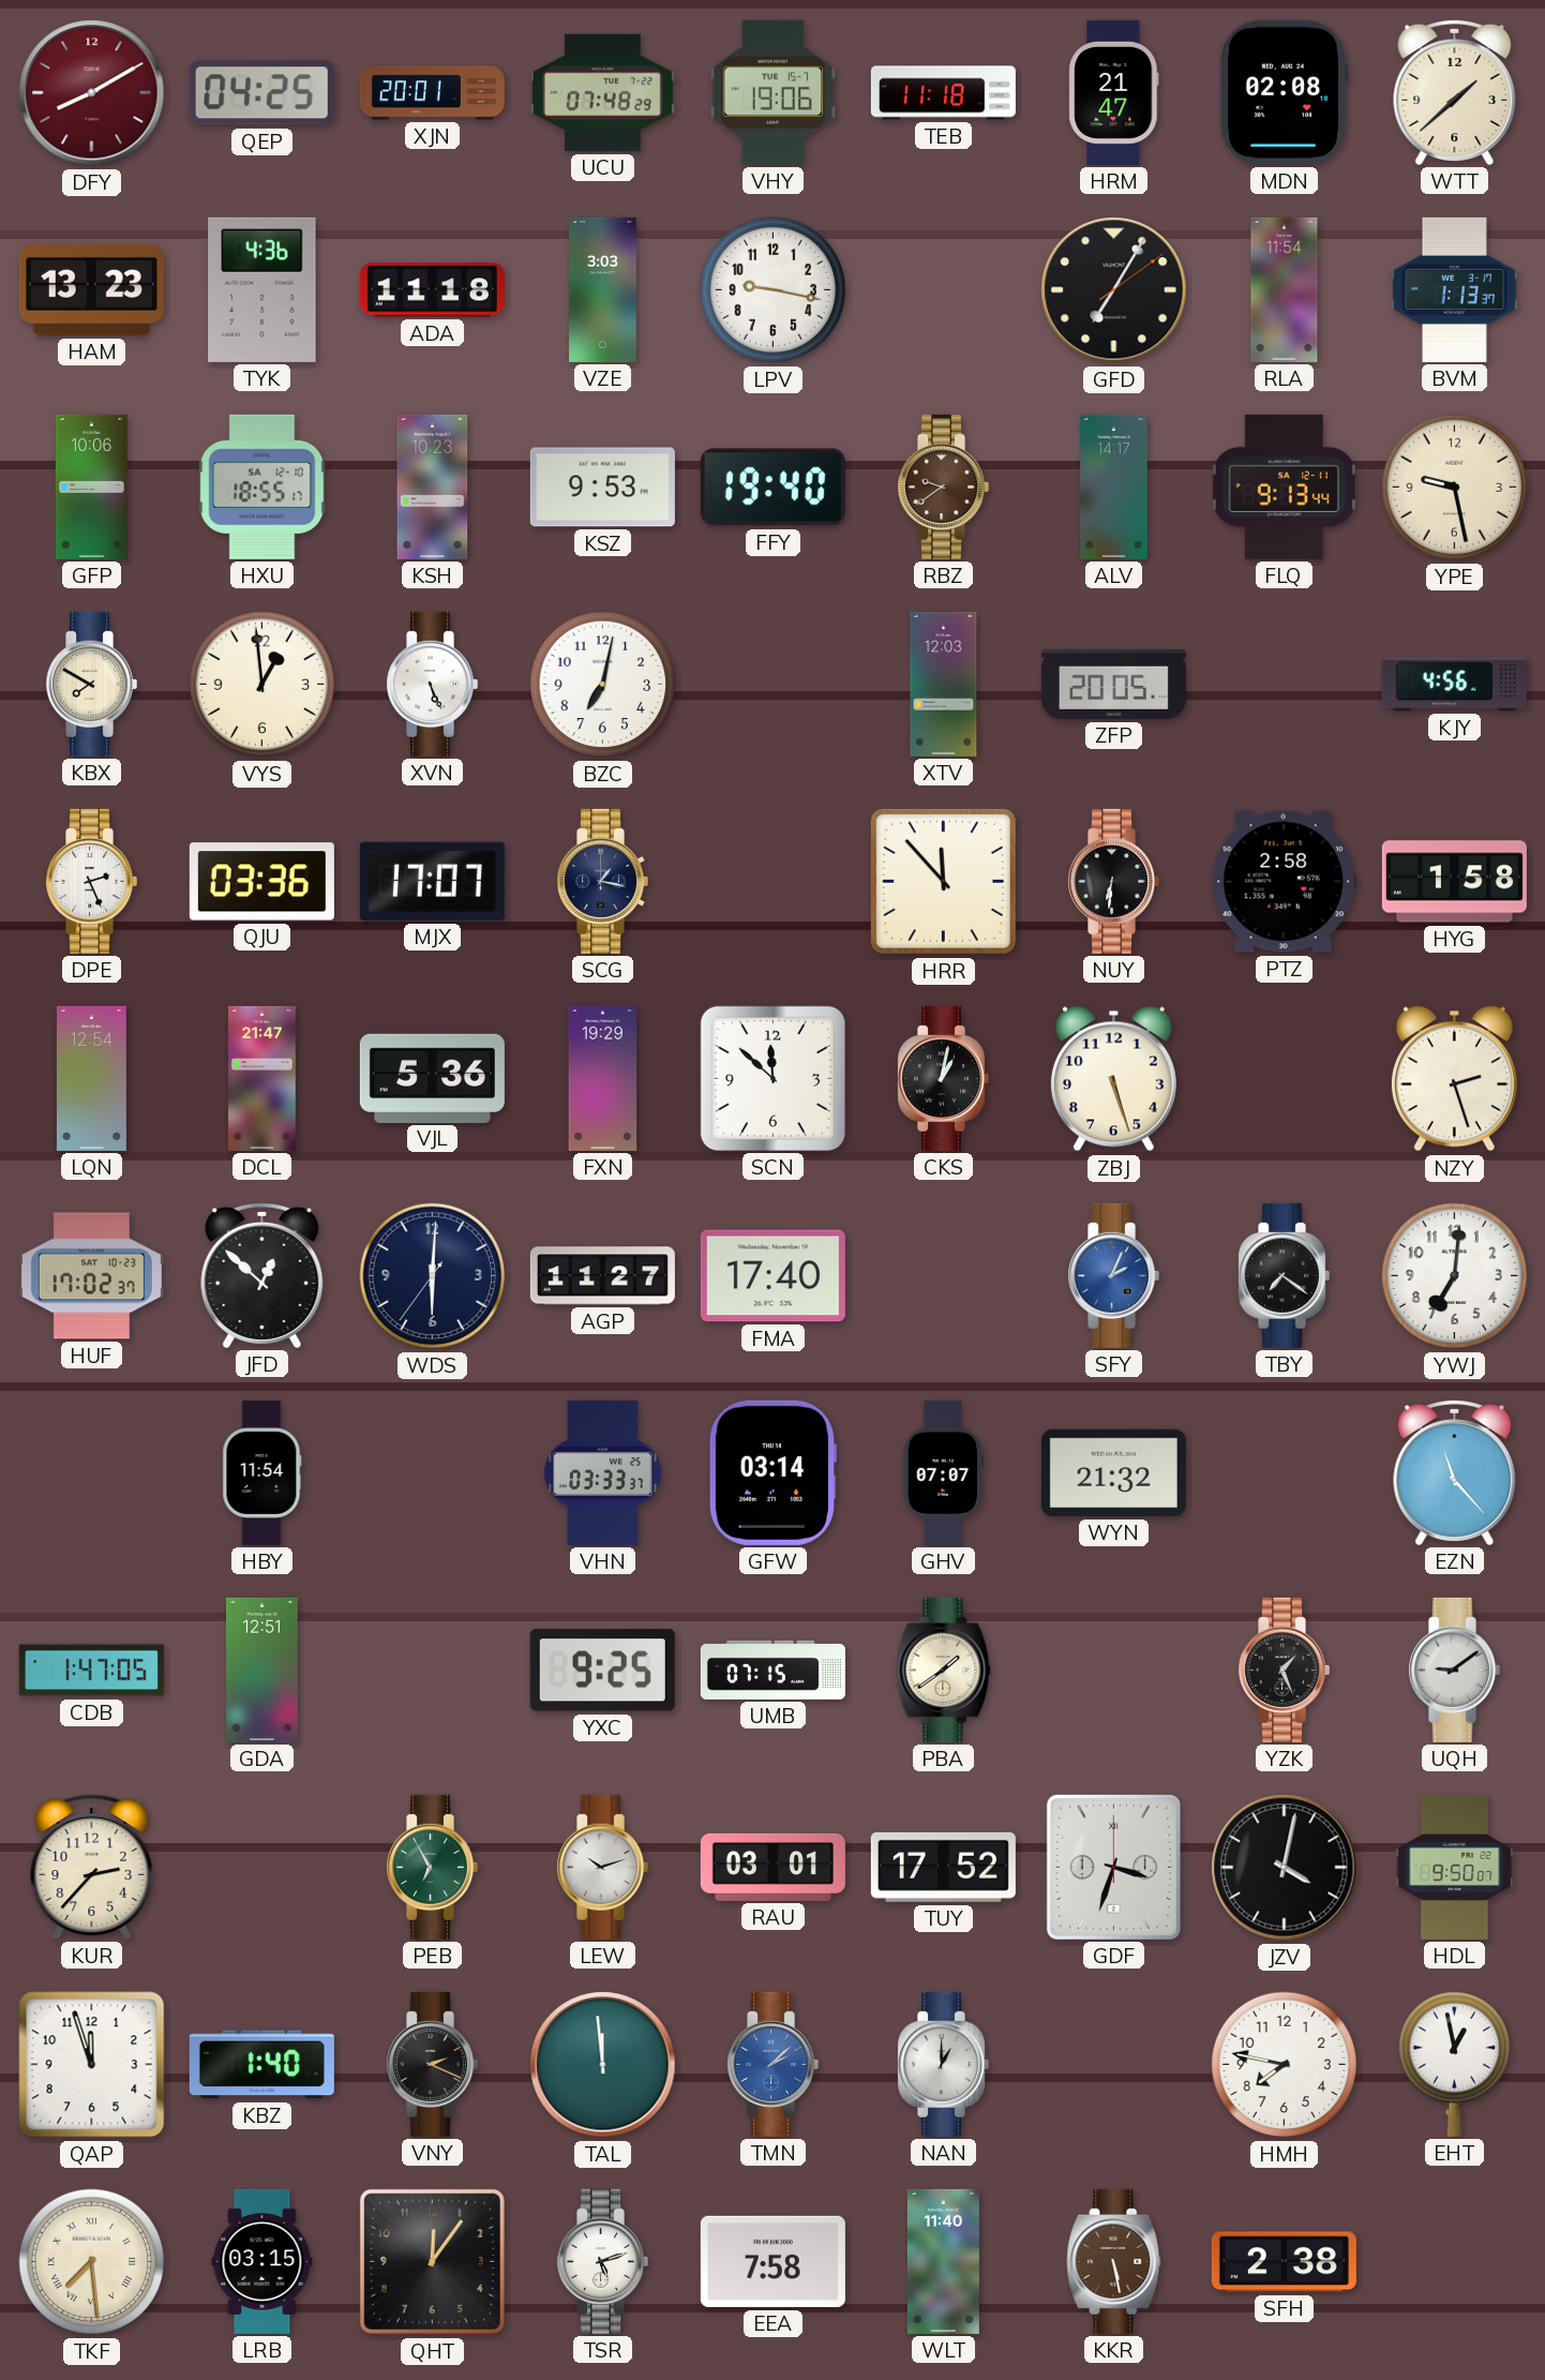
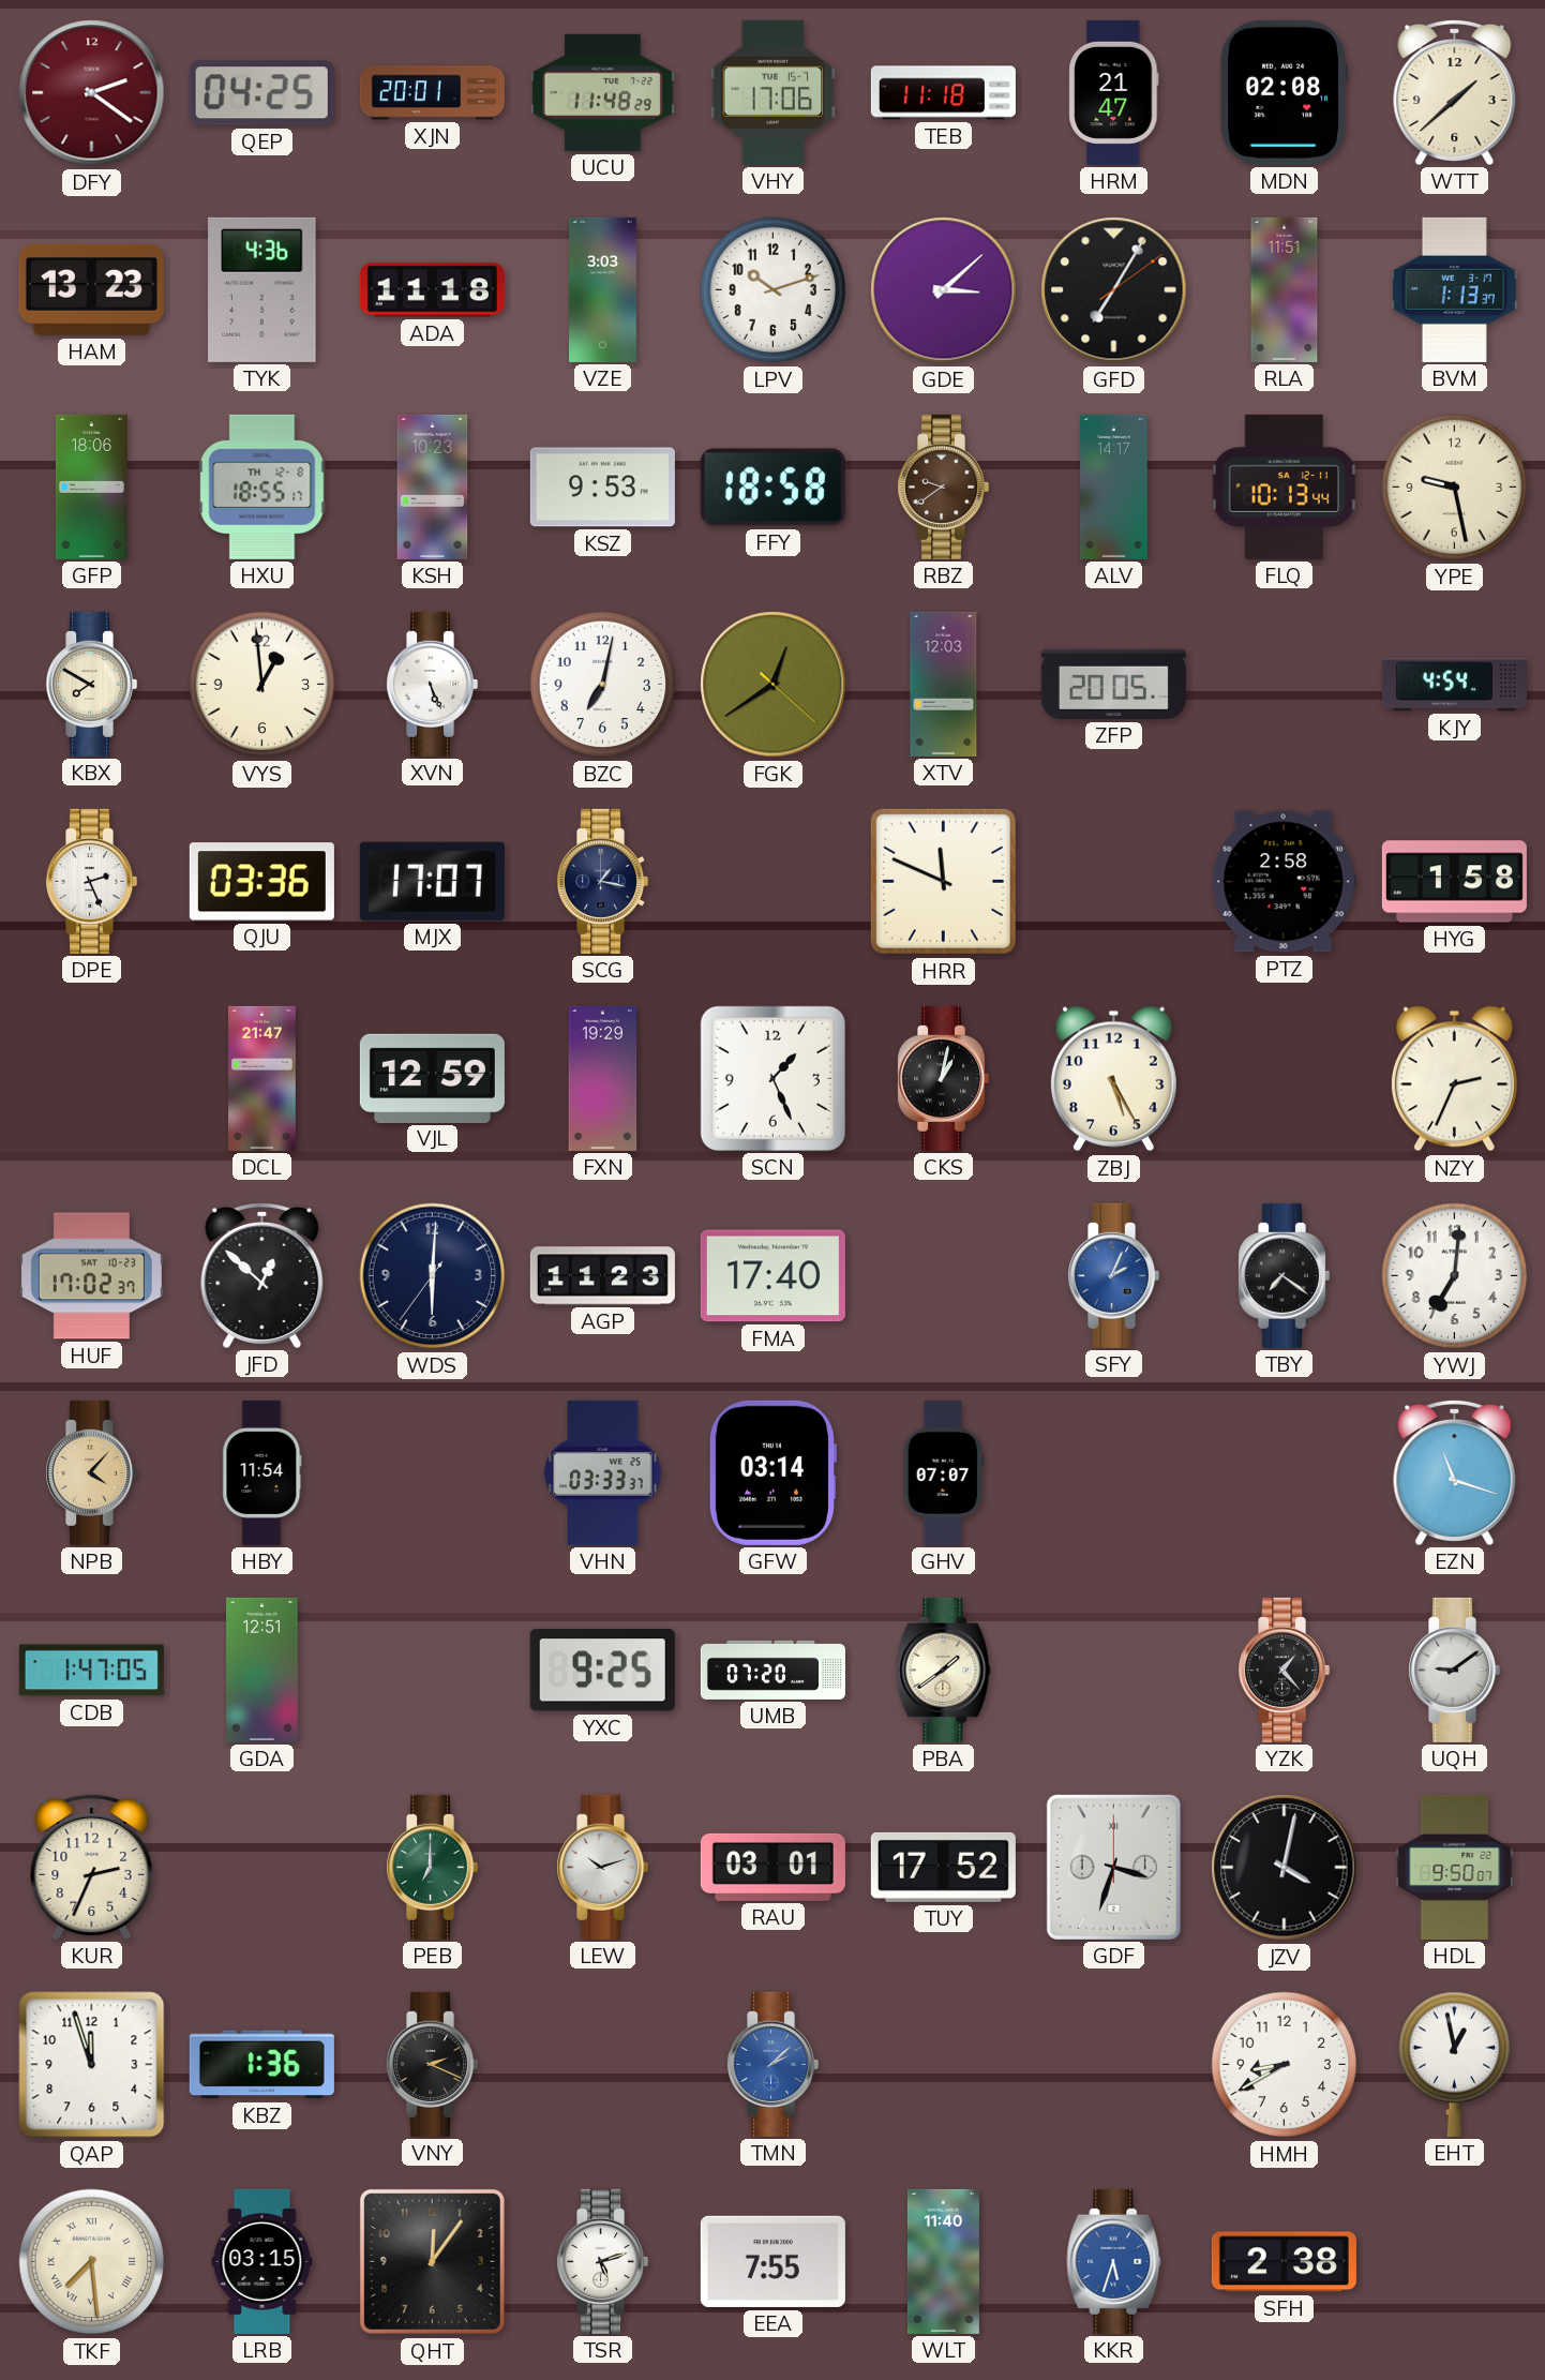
DFY: 8:10 -> 2:21 (92, 93)
UCU: 07:48 -> 11:48 (602, 92)
VHY: 19:06 -> 17:06 (774, 92)
LPV: 9:17 -> 10:12 (774, 290)
GDE: none -> 3:08 (944, 290)
RLA: 11:54 -> 11:51 (1285, 289)
GFP: 10:06 -> 18:06 (91, 487)
HXU date: SA 12-10 -> TH 12-8 (262, 487)
FFY: 19:40 -> 18:58 (772, 488)
FLQ: 9:13 -> 10:13 (1284, 487)
FGK: none -> 12:39 (774, 685)
KJY: 4:56 -> 4:54 (1454, 685)
HRR: 11:53 -> 11:49 (943, 881)
NUY: 6:31 -> none (1114, 881)
LQN: 12:54 -> none (92, 1078)
VJL: 5:36 -> 12:59 (432, 1078)
SCN: 11:52 -> 1:26 (772, 1078)
ZBJ: 5:27 -> 5:25 (1113, 1079)
NZY: 2:27 -> 2:34 (1454, 1079)
AGP: 11:27 -> 11:23 (602, 1276)
NPB: none -> 4:07 (92, 1472)
WYN: 21:32 -> none (1113, 1472)
EZN: 11:23 -> 11:18 (1455, 1472)
UMB: 07:15 -> 07:20 (772, 1670)
YZK: 1:26 -> 1:23 (1285, 1670)
KUR: 2:37 -> 2:34 (92, 1867)
PEB: 6:55 -> 7:00 (433, 1867)
KBZ: 1:40 -> 1:36 (261, 2065)
TAL: 11:59 -> none (603, 2065)
NAN: 1:00 -> none (944, 2064)
HMH: 7:47 -> 8:40 (1285, 2065)
EEA: 7:58 -> 7:55 (772, 2261)
KKR: 5:28 -> 5:33 (1114, 2261)
KKR dial: brown -> blue (1114, 2261)
